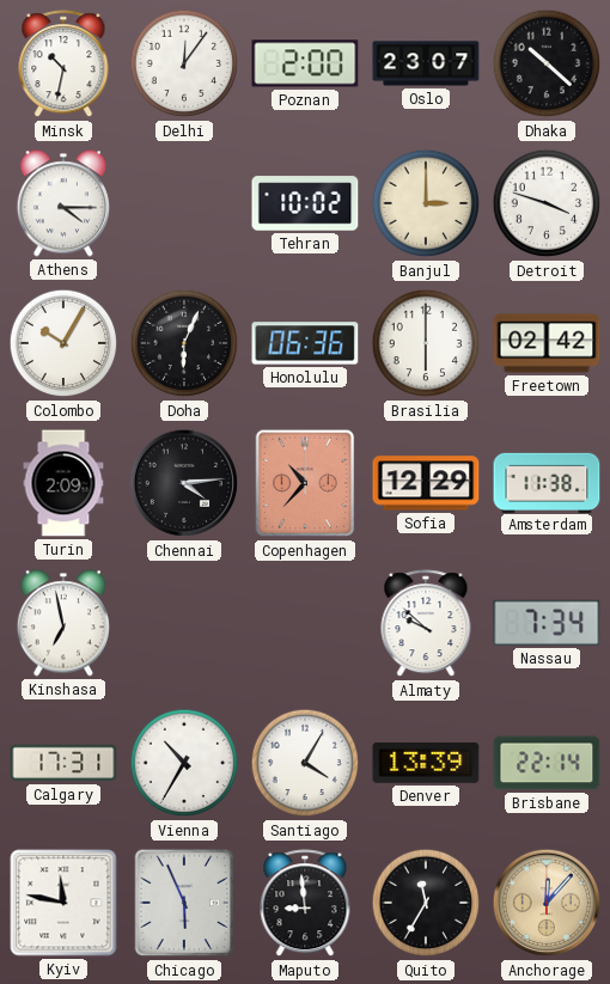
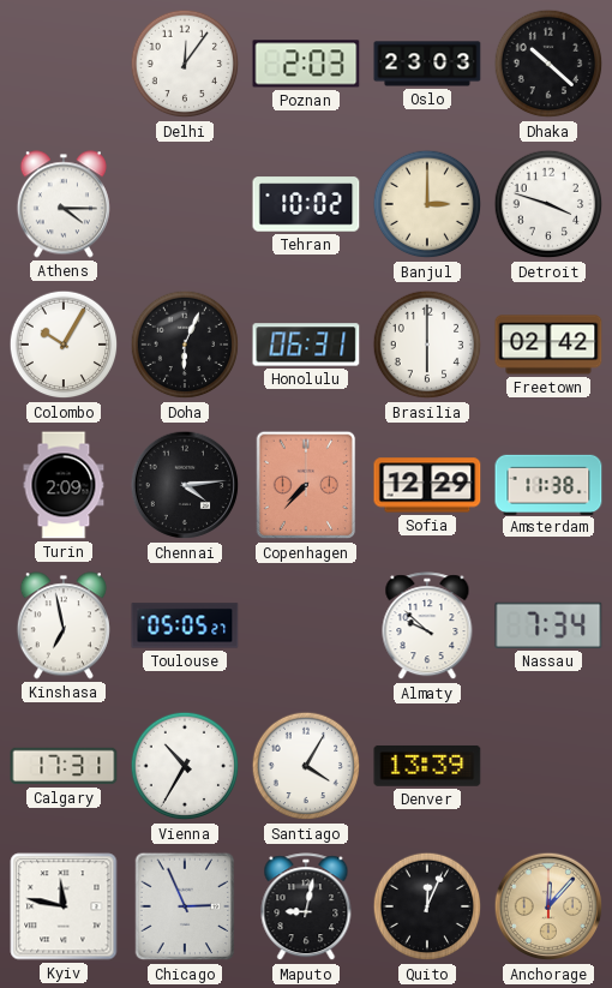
Minsk: 10:32 -> none (63, 65)
Poznan: 2:00 -> 2:03 (306, 64)
Oslo: 23:07 -> 23:03 (427, 64)
Honolulu: 06:36 -> 06:31 (306, 345)
Copenhagen: 10:37 -> 7:37 (306, 485)
Toulouse: none -> 05:05 (185, 625)
Brisbane: 22:14 -> none (547, 763)
Chicago: 5:56 -> 2:56 (185, 906)
Maputo: 8:59 -> 9:02 (306, 908)
Quito: 11:35 -> 12:04 (427, 906)
